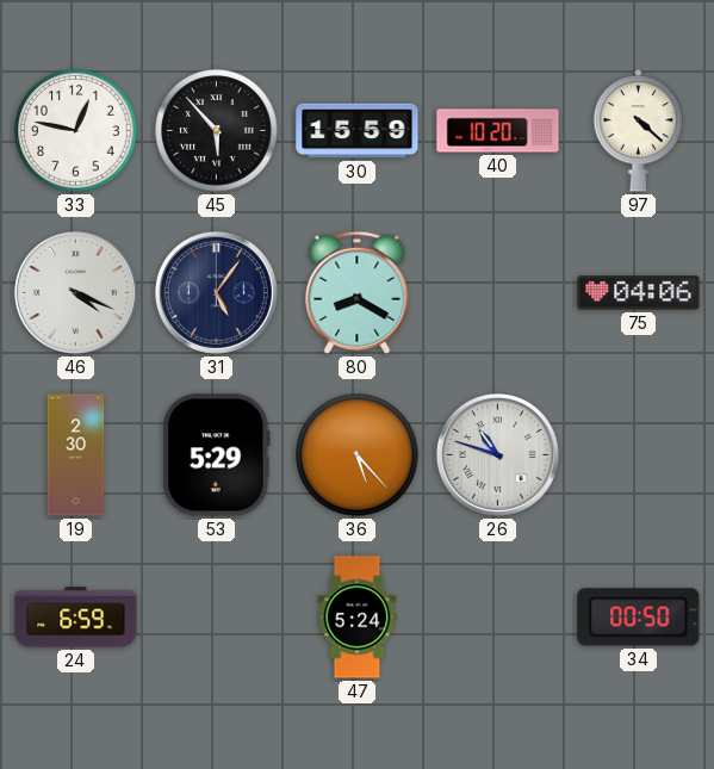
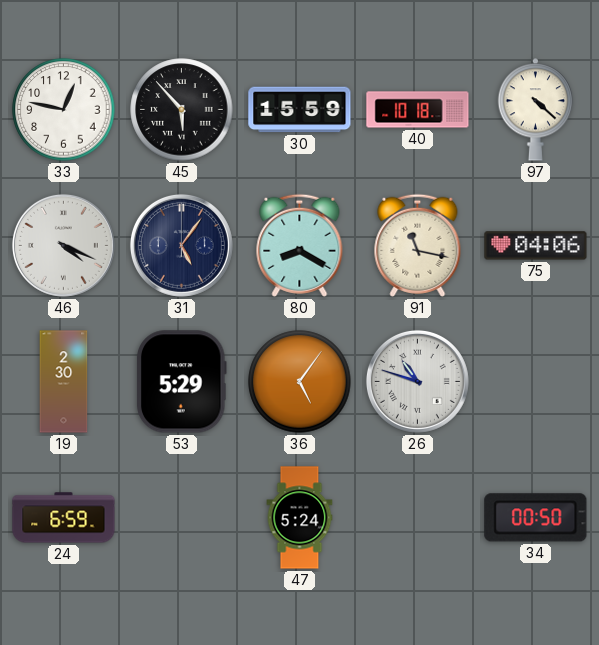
40: 10:20 -> 10:18 (418, 110)
91: none -> 11:17 (418, 245)
36: 5:23 -> 5:06 (300, 382)
